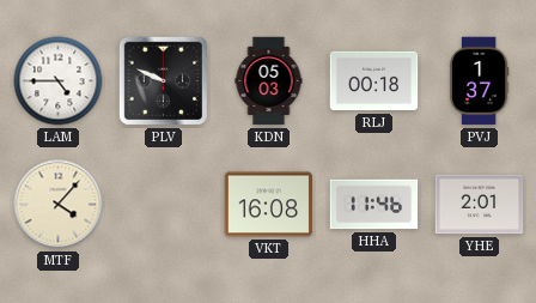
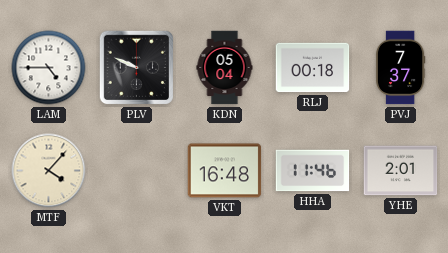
KDN: 05:03 -> 05:04 (225, 68)
PVJ: 1:37 -> 7:37 (400, 68)
VKT: 16:08 -> 16:48 (225, 171)
